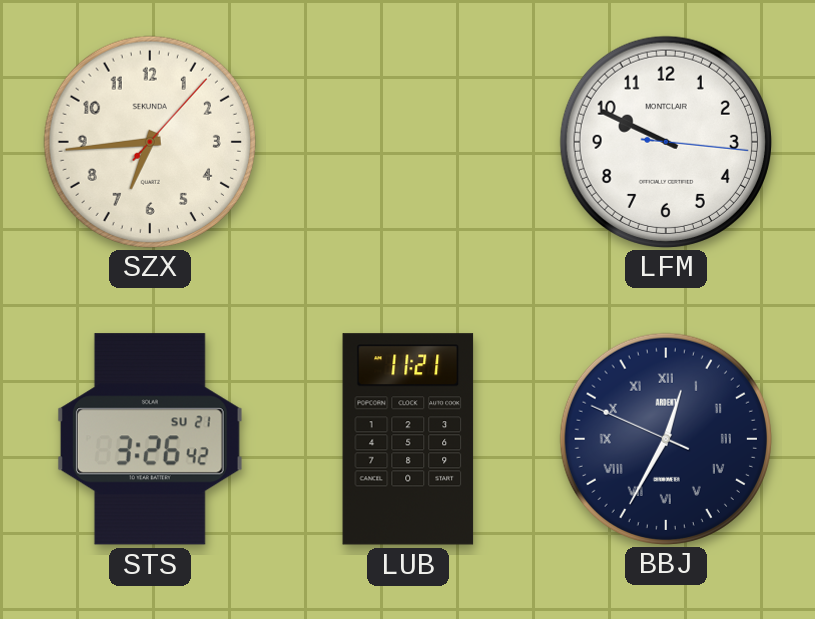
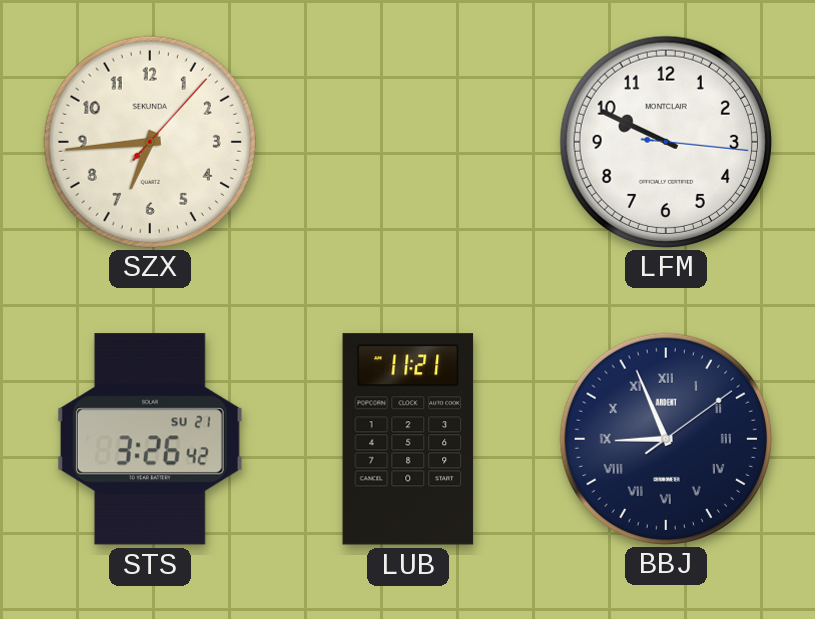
BBJ: 12:34 -> 8:56 (665, 438)
